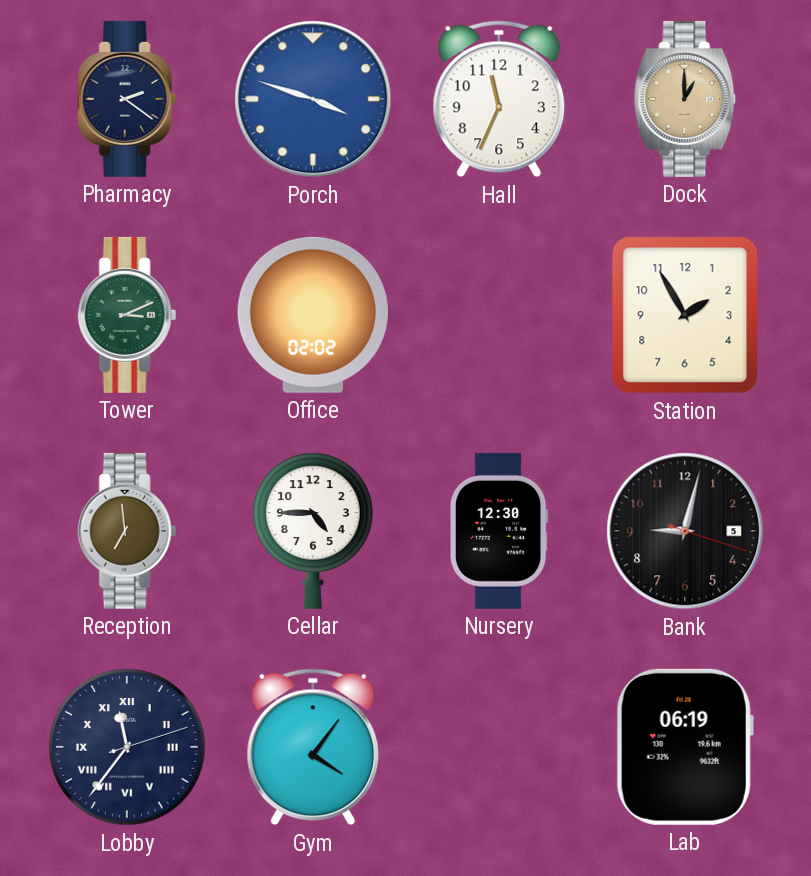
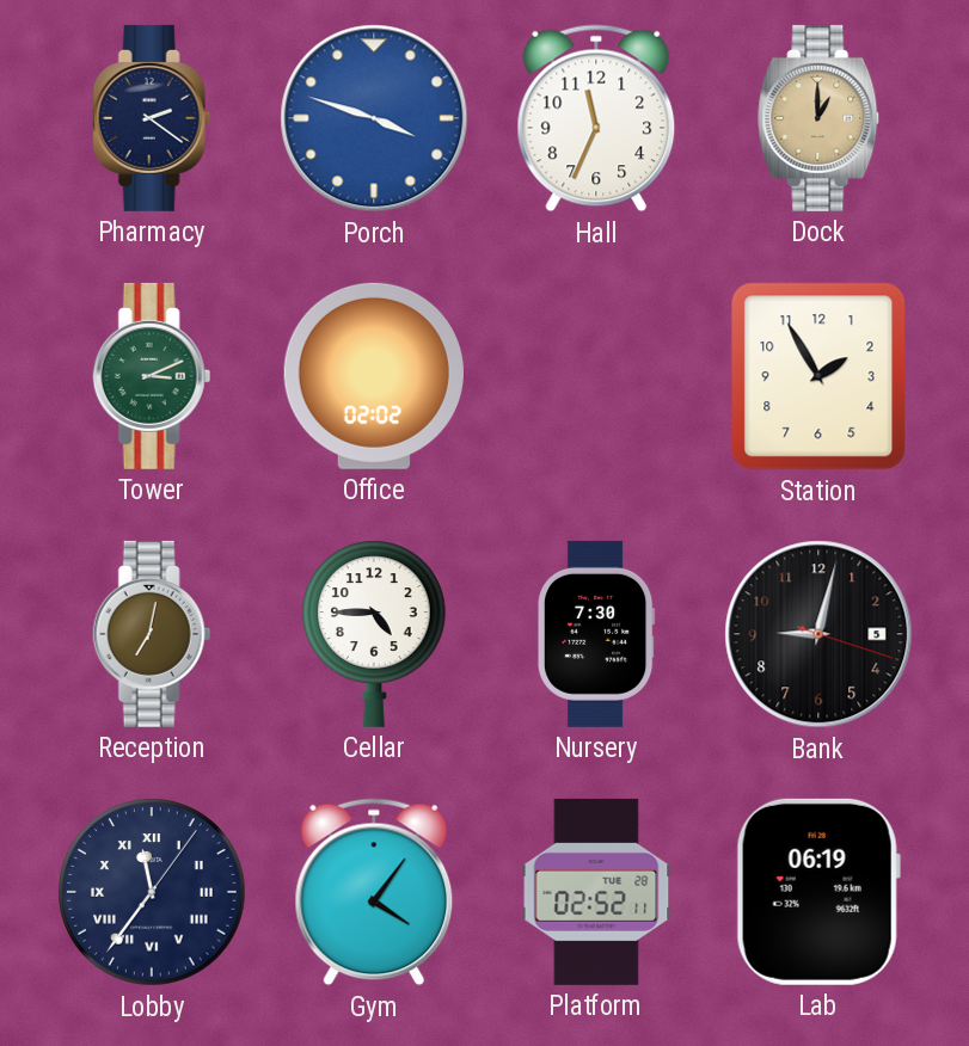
Reception: 6:59 -> 7:02 (152, 634)
Nursery: 12:30 -> 7:30 (596, 634)
Lobby: 11:36:12 -> 11:36:06 (152, 892)
Platform: none -> 02:52 (596, 892)
